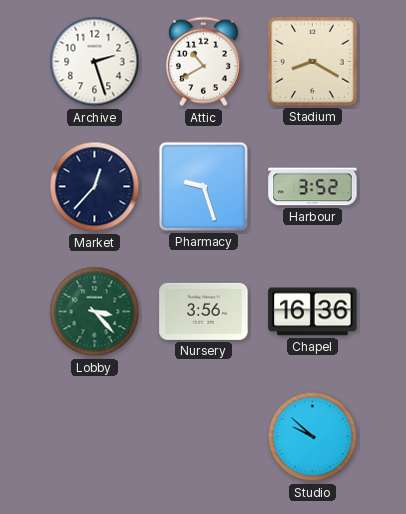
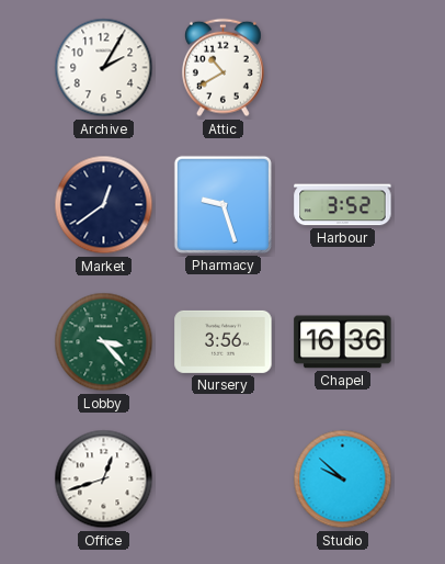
Archive: 2:27 -> 2:05 (104, 68)
Stadium: 8:20 -> none (313, 62)
Market: 12:37 -> 12:39 (104, 205)
Office: none -> 12:42 (104, 480)
